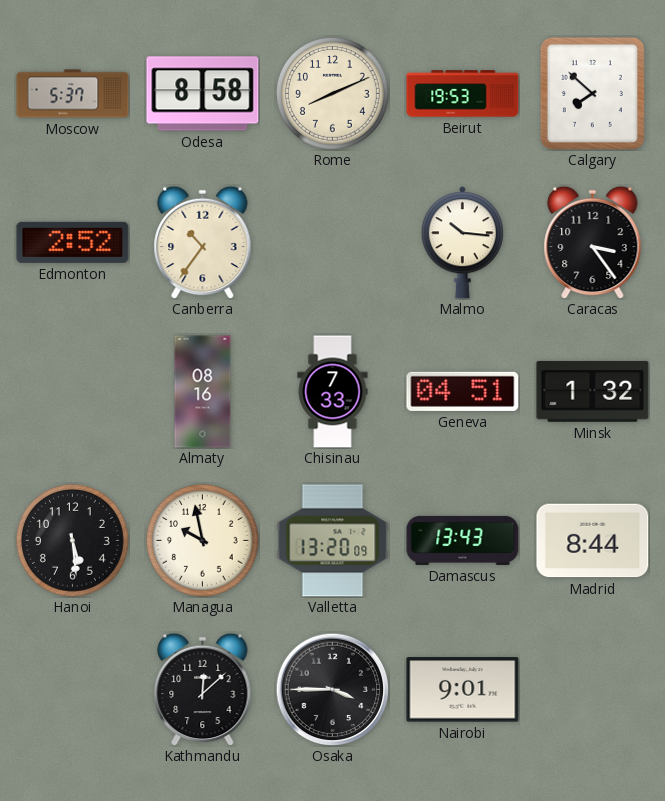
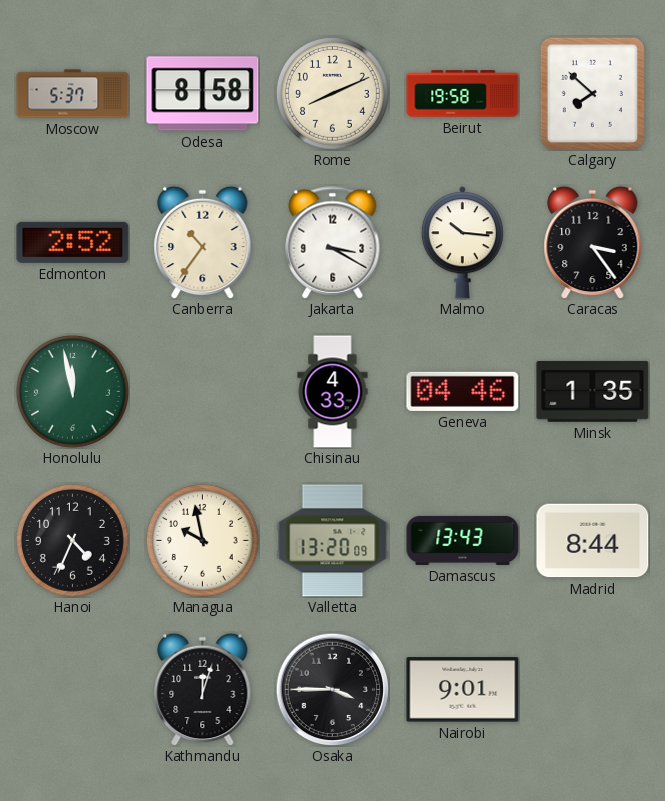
Beirut: 19:53 -> 19:58 (463, 94)
Jakarta: none -> 3:20 (333, 243)
Honolulu: none -> 11:58 (72, 391)
Almaty: 08:16 -> none (203, 392)
Chisinau: 7:33 -> 4:33 (333, 392)
Geneva: 04:51 -> 04:46 (463, 391)
Minsk: 1:32 -> 1:35 (593, 391)
Hanoi: 5:29 -> 4:34 (72, 540)
Kathmandu: 12:08 -> 12:03 (203, 689)
